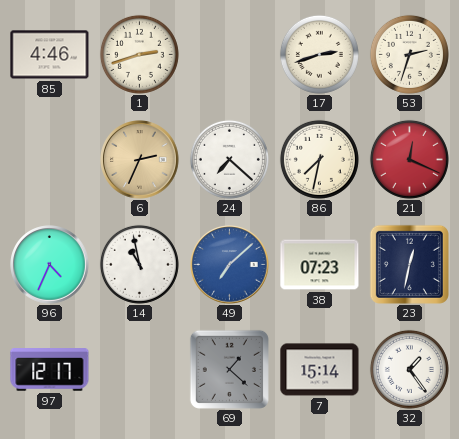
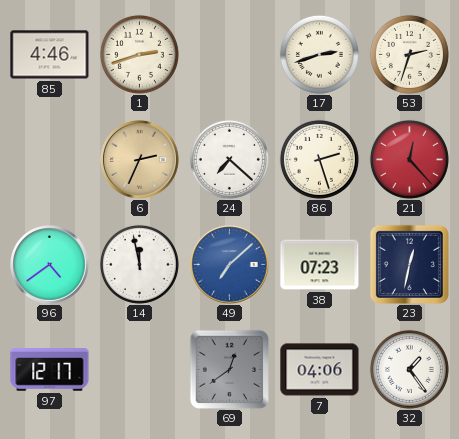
86: 7:32 -> 2:27 (319, 159)
21: 12:19 -> 12:23 (409, 159)
96: 4:34 -> 4:39 (50, 265)
14: 10:58 -> 11:58 (139, 264)
69: 1:22 -> 12:39 (229, 369)
7: 15:14 -> 04:06 (320, 370)
